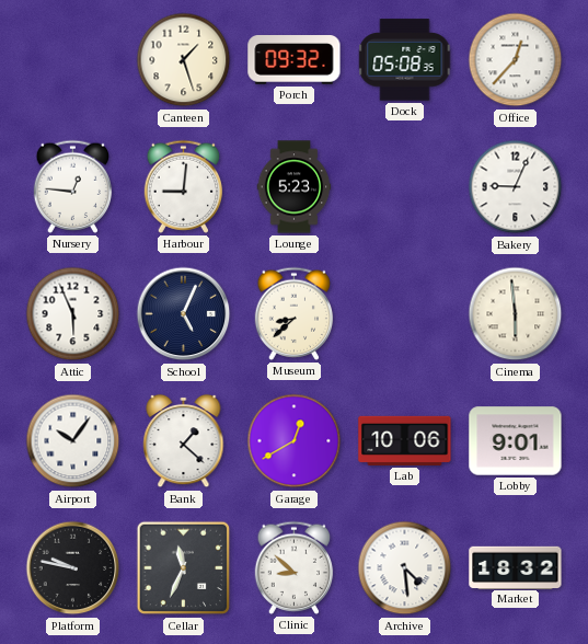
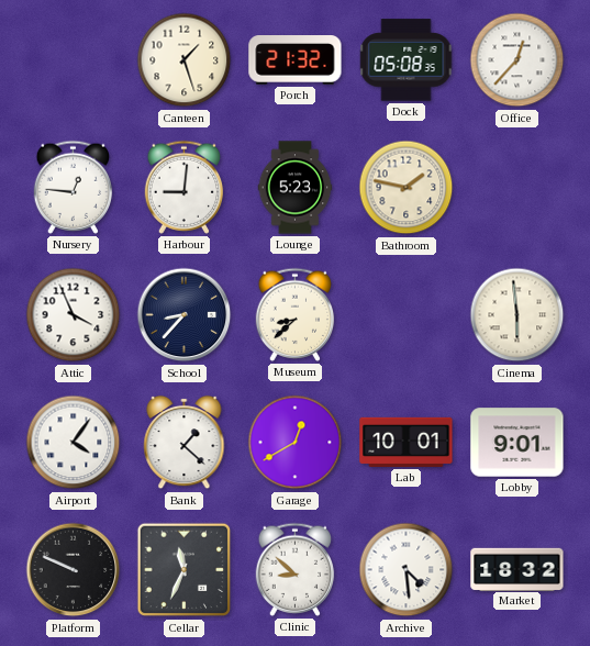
Porch: 09:32 -> 21:32 (296, 60)
Bathroom: none -> 1:47 (407, 188)
Bakery: 9:04 -> none (516, 187)
Attic: 5:56 -> 3:56 (74, 315)
School: 5:04 -> 8:37 (185, 315)
Airport: 10:06 -> 4:06 (74, 443)
Lab: 10:06 -> 10:01 (407, 442)
Platform: 9:47 -> 9:49 (74, 570)
